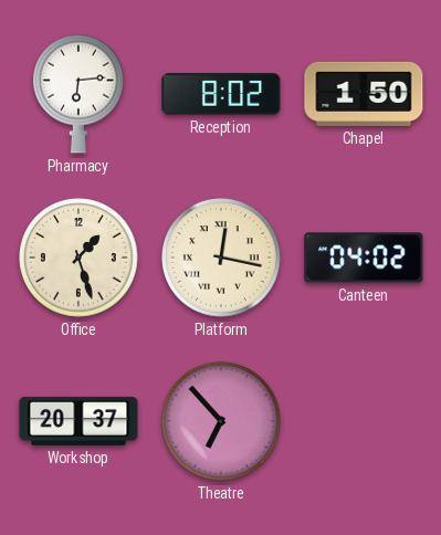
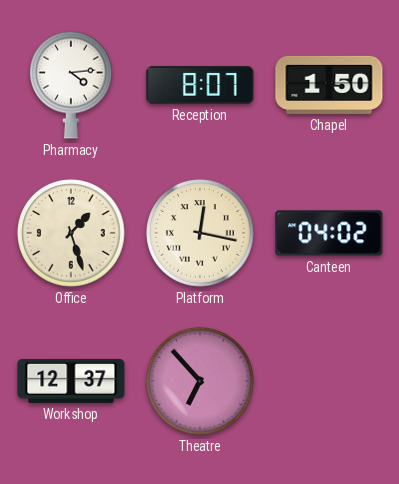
Pharmacy: 6:14 -> 4:14 (72, 85)
Reception: 8:02 -> 8:07 (200, 85)
Workshop: 20:37 -> 12:37 (71, 381)
